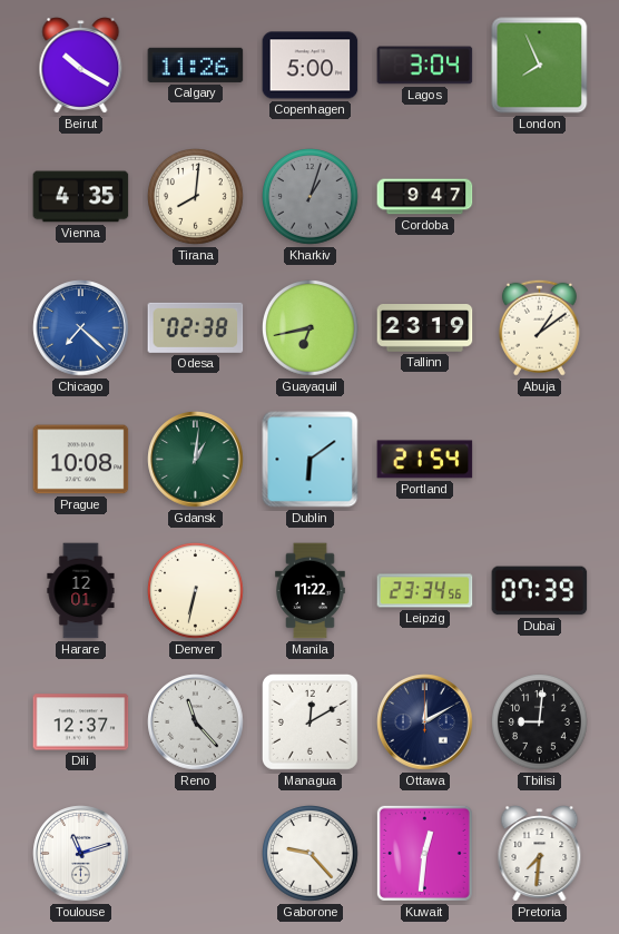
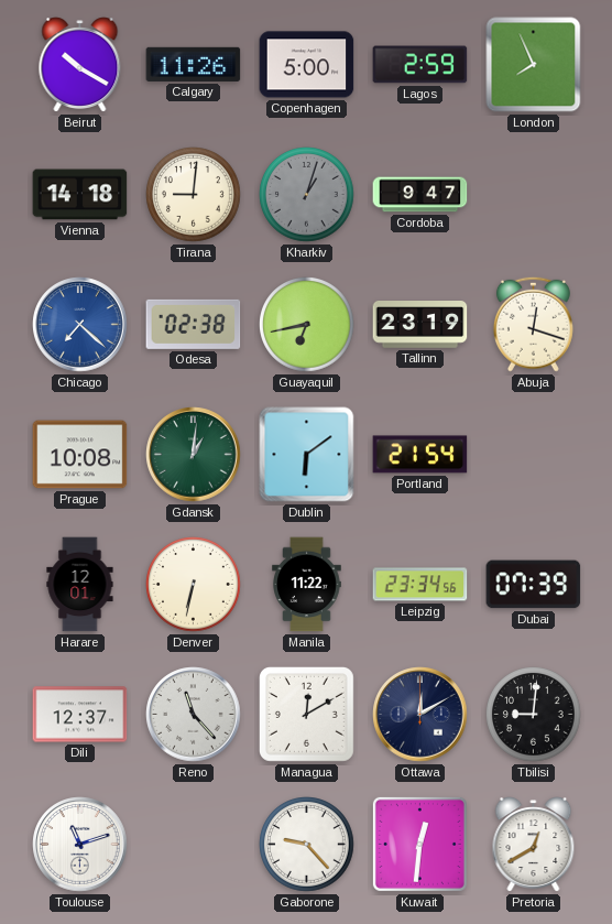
Lagos: 3:04 -> 2:59 (420, 65)
Vienna: 4:35 -> 14:18 (80, 195)
Tirana: 8:01 -> 9:01 (194, 195)
Abuja: 1:09 -> 12:18 (533, 324)
Pretoria: 7:31 -> 12:40 (534, 845)
